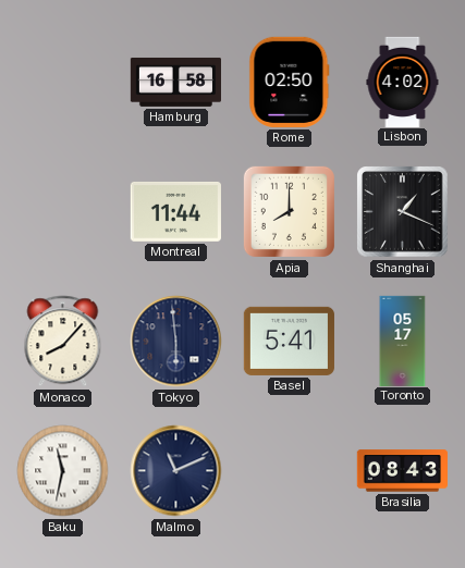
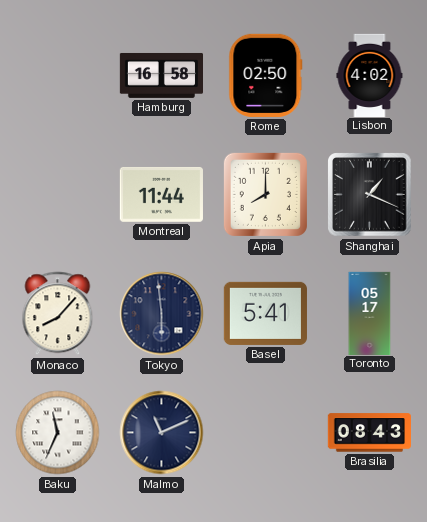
Baku: 11:32 -> 11:34 (58, 433)
